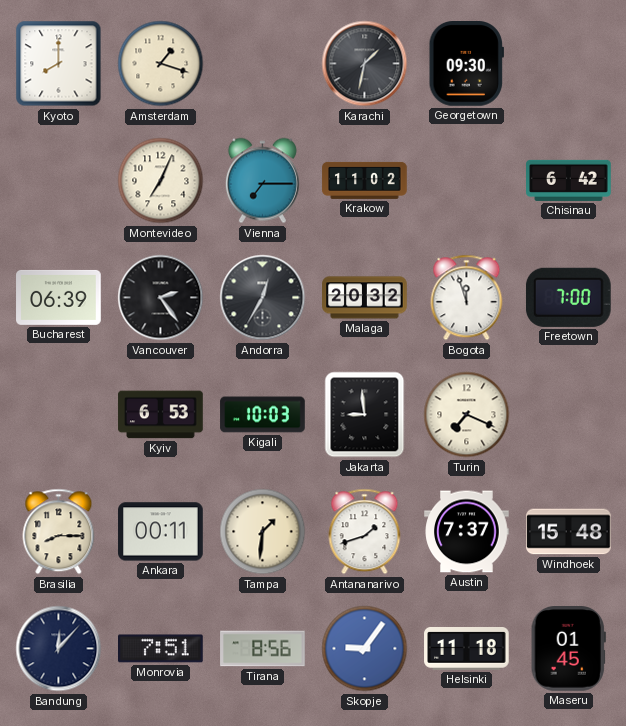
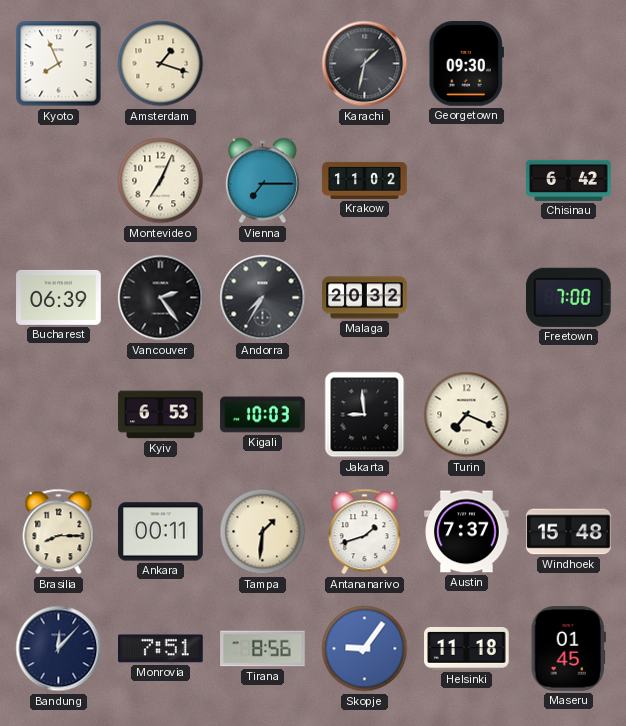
Kyoto: 8:00 -> 7:56 (59, 64)
Andorra: 12:35 -> 7:35 (263, 298)
Bogota: 11:57 -> none (467, 298)
